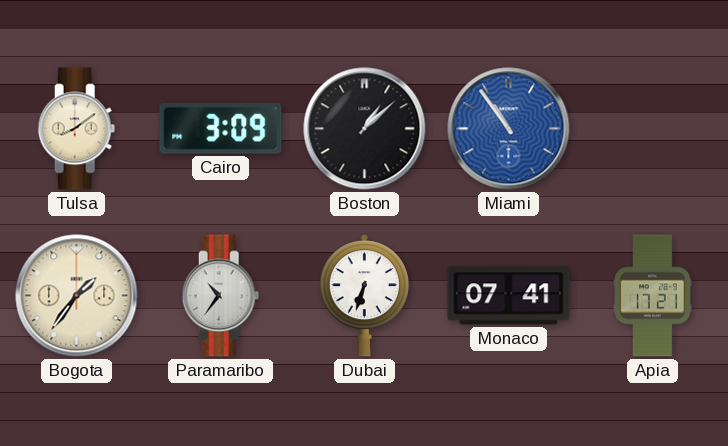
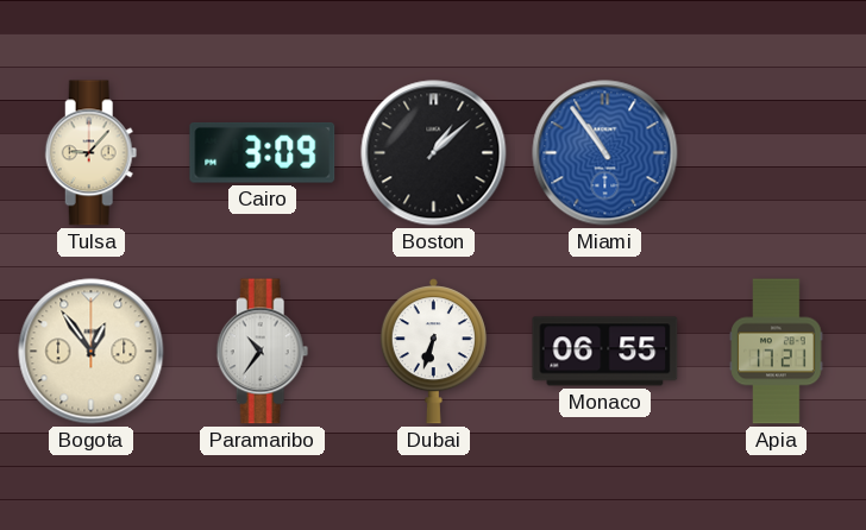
Tulsa: 8:09 -> 9:07 (92, 153)
Bogota: 1:36 -> 12:54 (92, 352)
Monaco: 07:41 -> 06:55 (605, 352)
